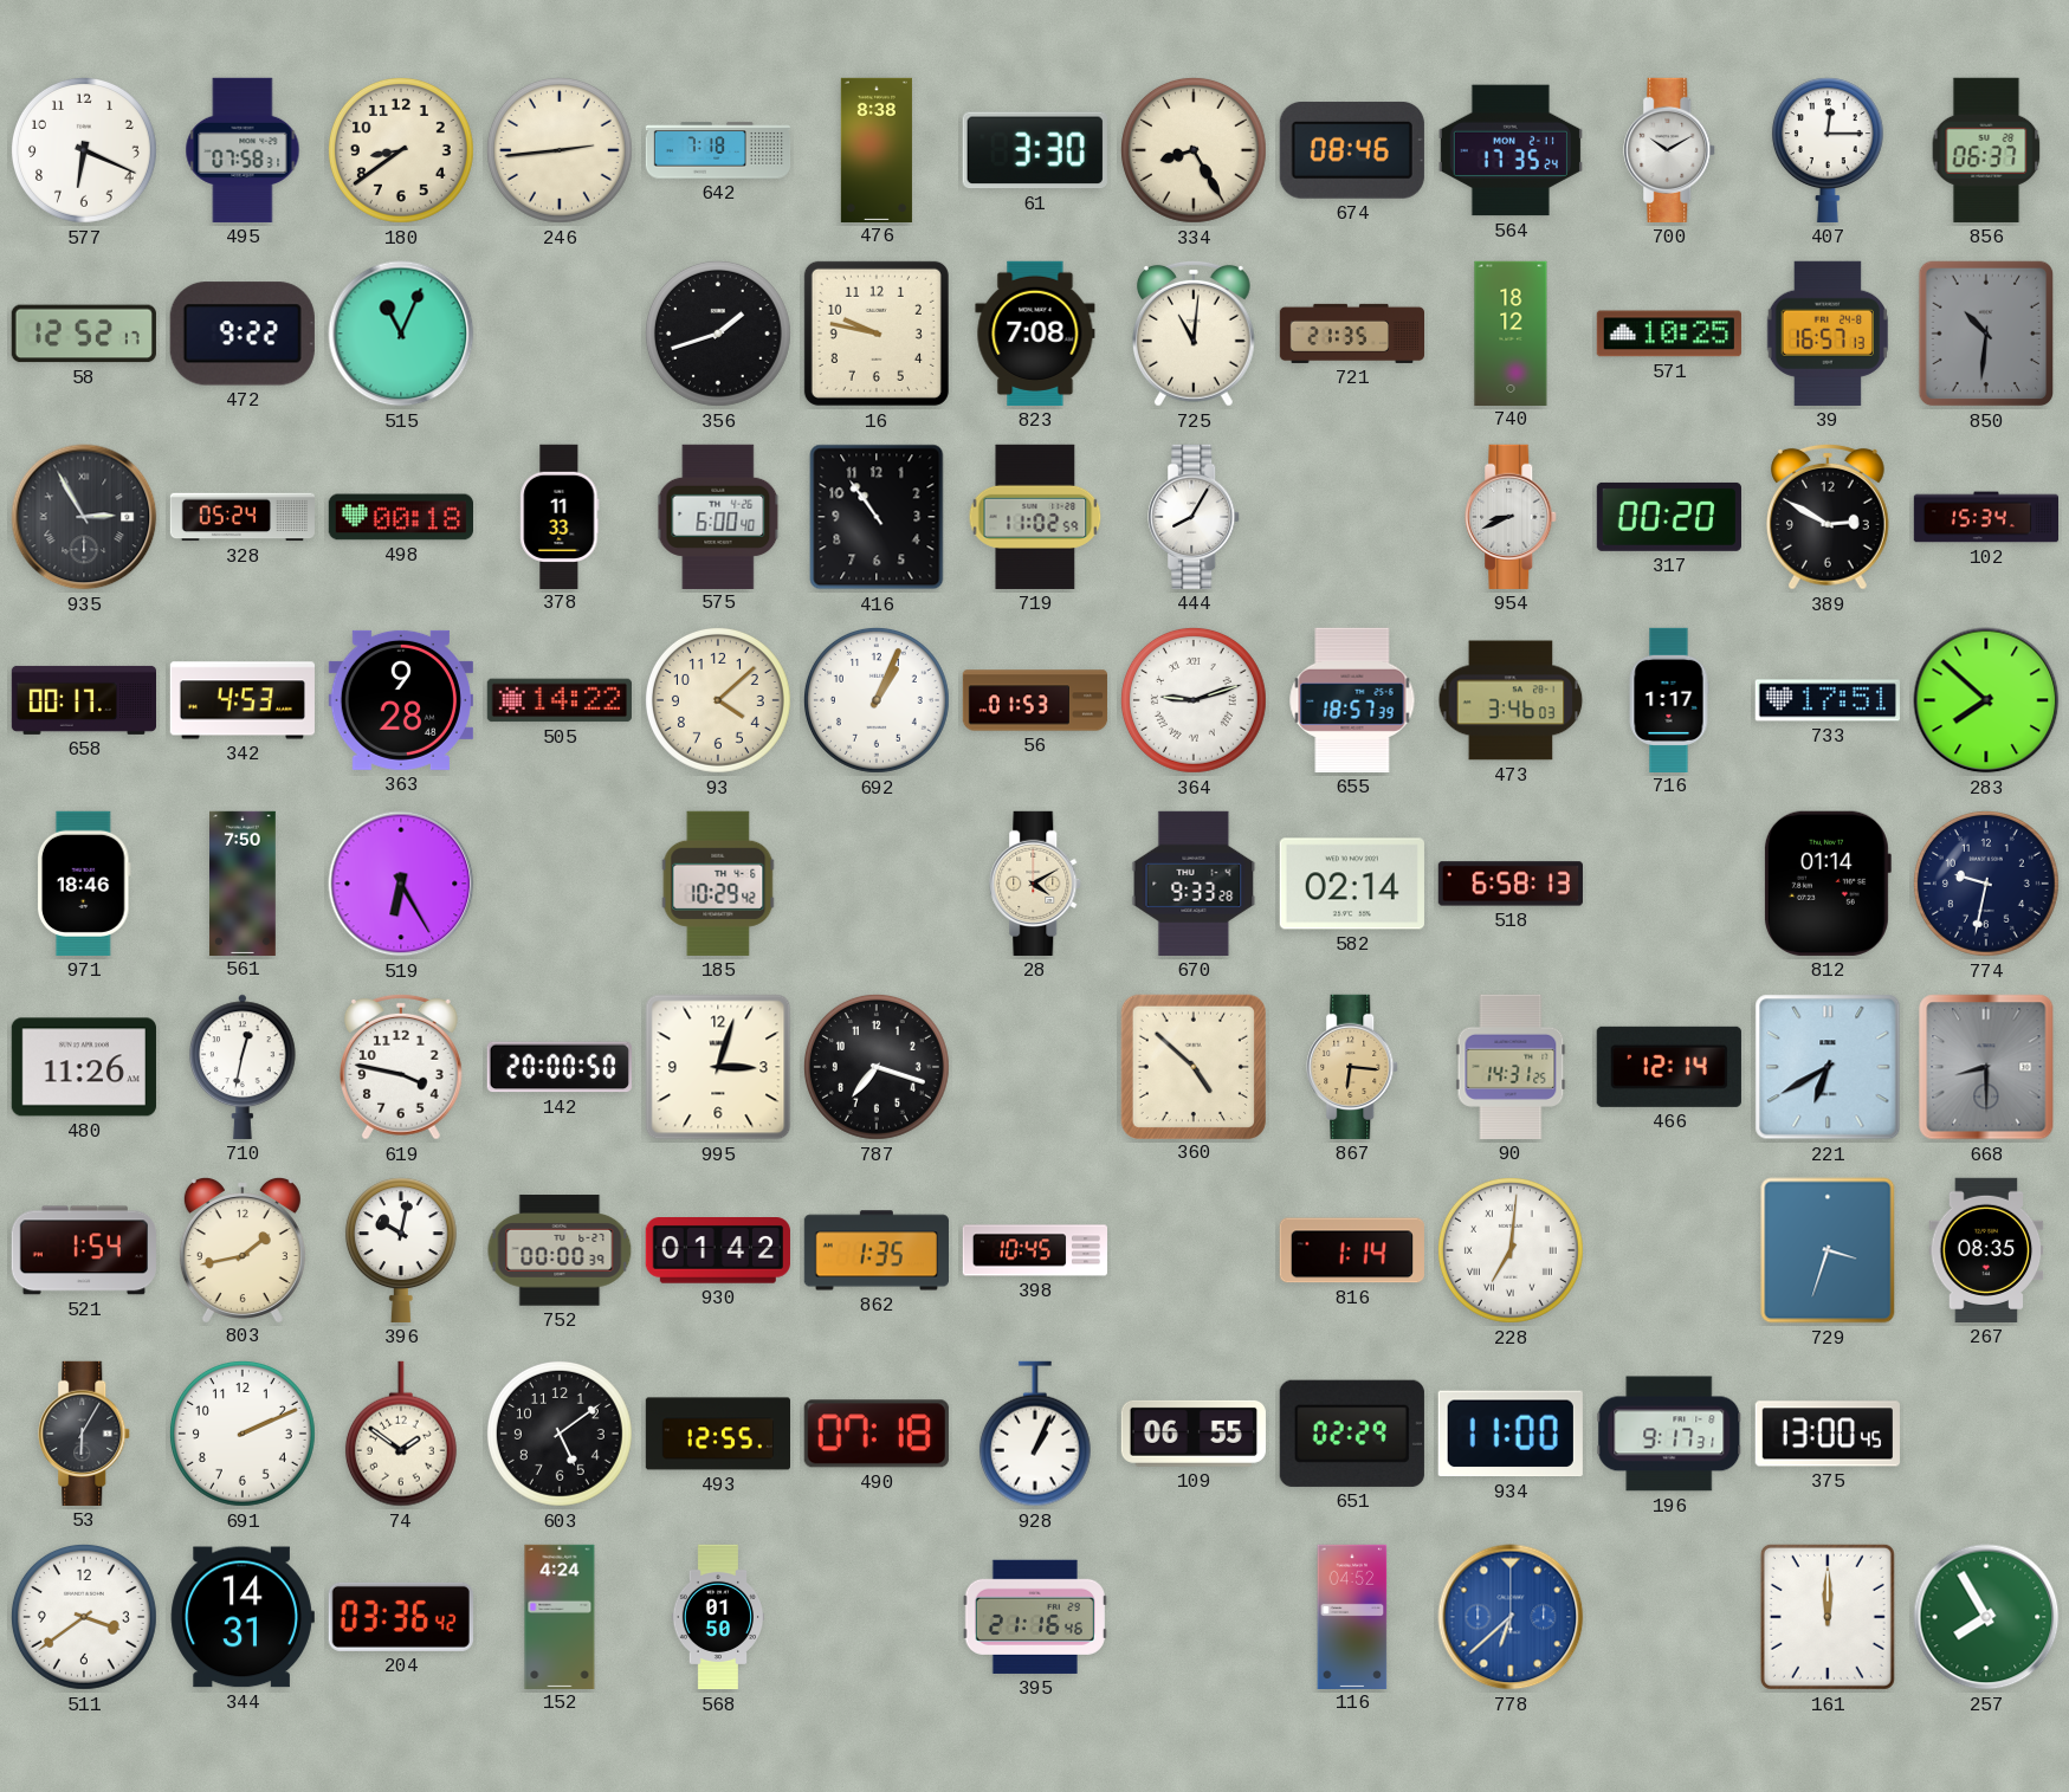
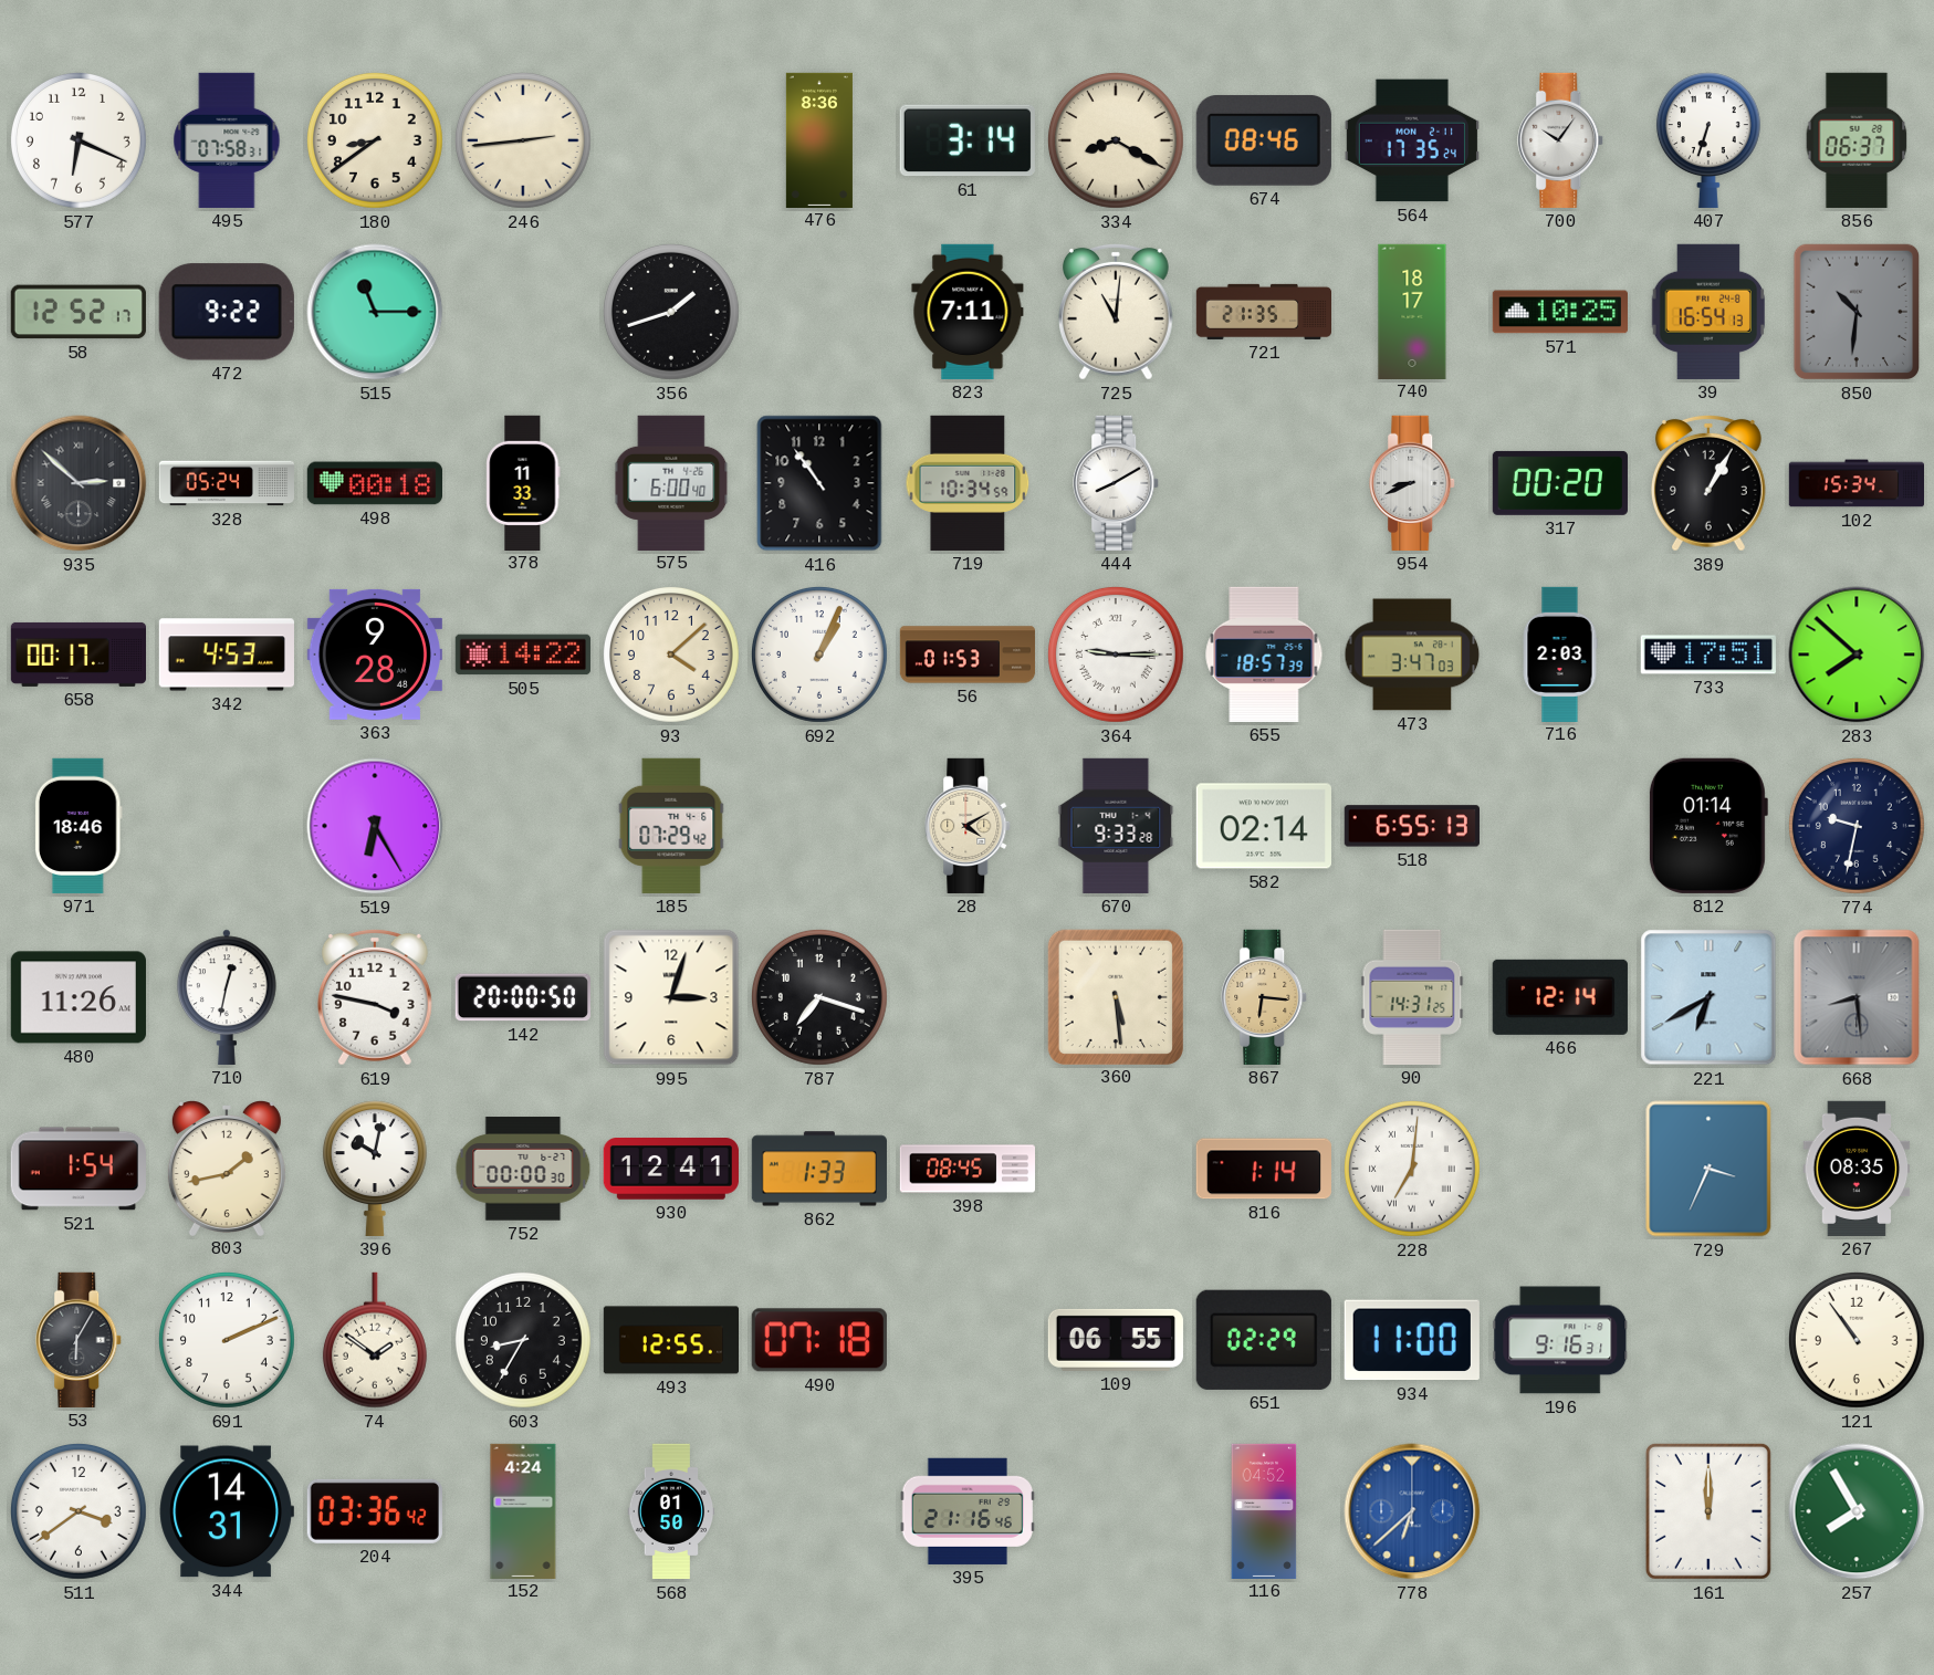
642: 7:18 -> none (718, 150)
476: 8:38 -> 8:36 (819, 139)
61: 3:30 -> 3:14 (968, 140)
334: 8:25 -> 8:20 (1116, 140)
700: 10:10 -> 10:06 (1561, 140)
407: 12:15 -> 6:33 (1708, 140)
515: 11:04 -> 11:15 (375, 312)
16: 9:47 -> none (877, 334)
823: 7:08 -> 7:11 (968, 312)
740: 18:12 -> 18:17 (1412, 311)
39: 16:57 -> 16:54 (1707, 312)
935: 2:55 -> 2:52 (79, 483)
719: 11:02 -> 10:34 (968, 483)
444: 8:05 -> 8:10 (1117, 483)
389: 2:50 -> 1:05 (1708, 483)
364: 9:12 -> 9:15 (1116, 655)
473: 3:46 -> 3:47 (1412, 655)
716: 1:17 -> 2:03 (1560, 653)
561: 7:50 -> none (244, 882)
185: 10:29 -> 07:29 (671, 826)
518: 6:58 -> 6:55 (1412, 826)
360: 4:52 -> 5:29 (1115, 996)
668: 8:30 -> 8:29 (1857, 997)
752: 00:00:39 -> 00:00:30 (523, 1169)
930: 01:42 -> 12:41 (671, 1169)
862: 1:35 -> 1:33 (819, 1169)
398: 10:45 -> 08:45 (966, 1169)
729: 3:33 -> 3:34 (1708, 1169)
603: 5:09 -> 8:35 (523, 1340)
928: 1:04 -> none (1035, 1434)
196: 9:17 -> 9:16 (1560, 1340)
375: 13:00 -> none (1828, 1434)
121: none -> 10:54 (1857, 1340)
